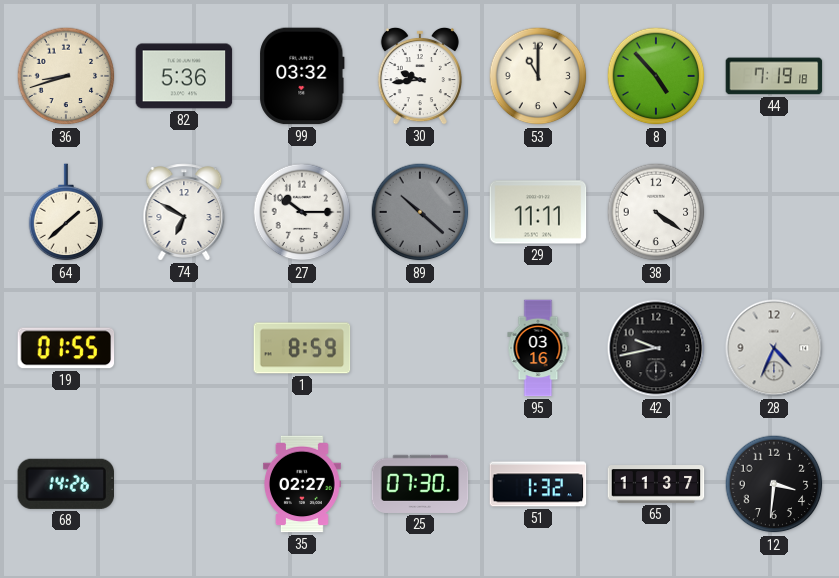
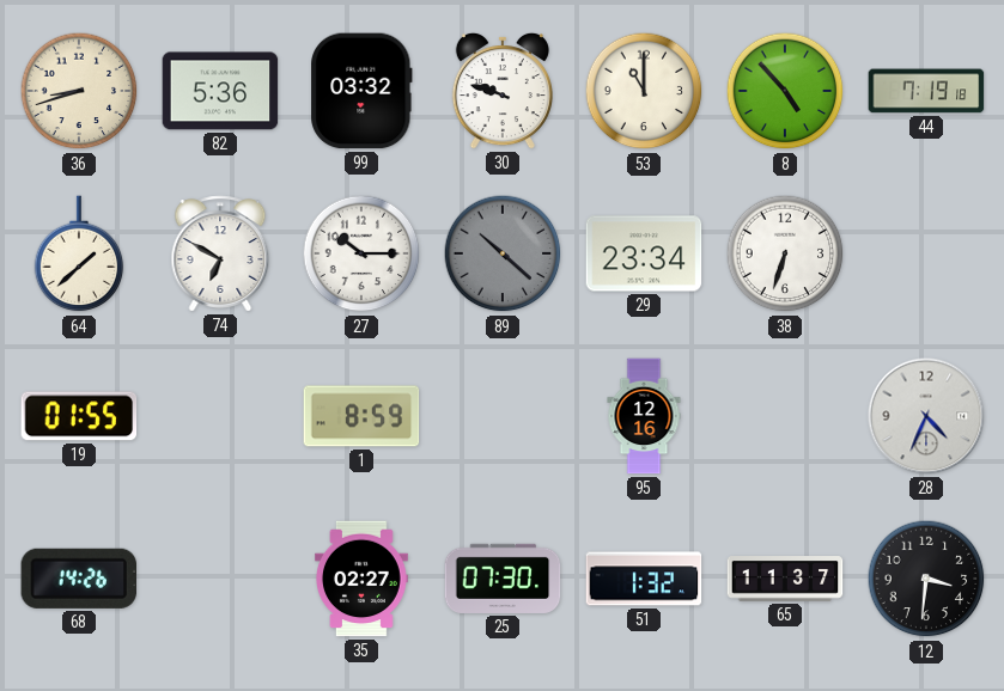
30: 9:44 -> 9:48 (503, 91)
29: 11:11 -> 23:34 (644, 253)
38: 4:21 -> 6:33 (785, 253)
95: 03:16 -> 12:16 (644, 416)
42: 9:43 -> none (656, 348)
